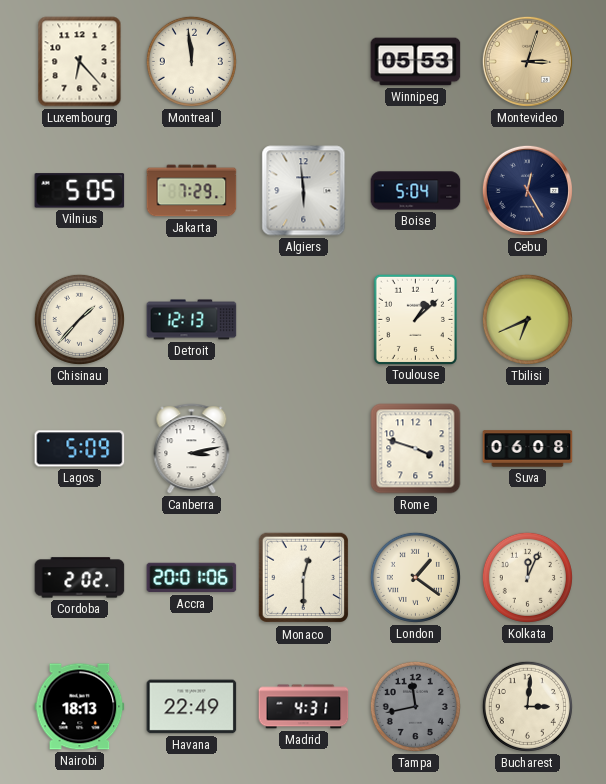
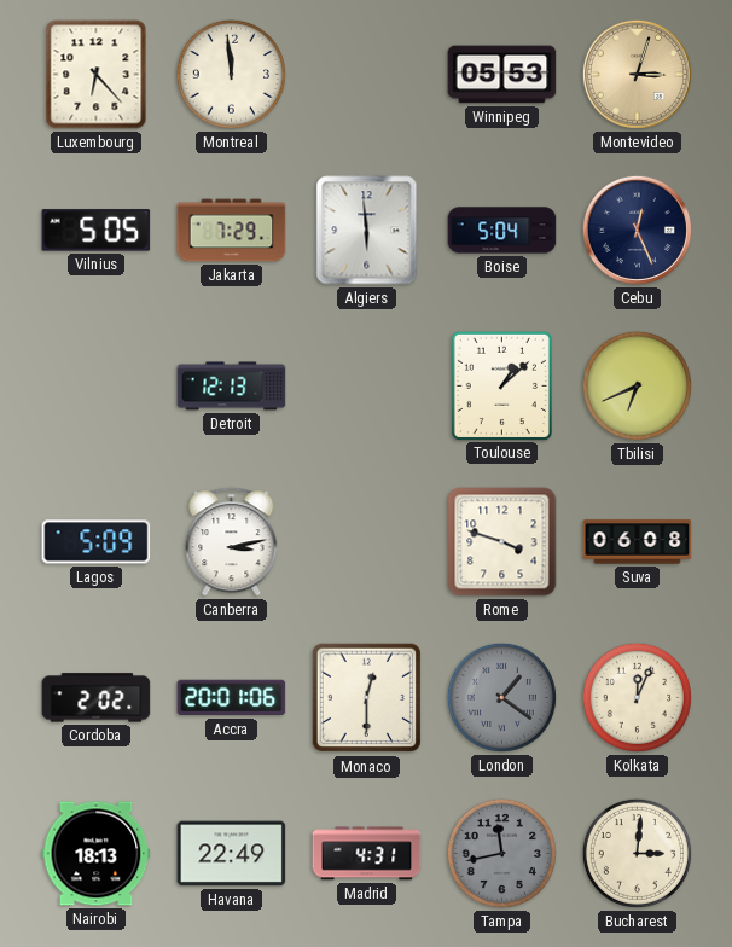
Cebu: 12:25 -> 12:26 (637, 230)
Chisinau: 1:37 -> none (79, 319)
London dial: cream -> grey (501, 697)
